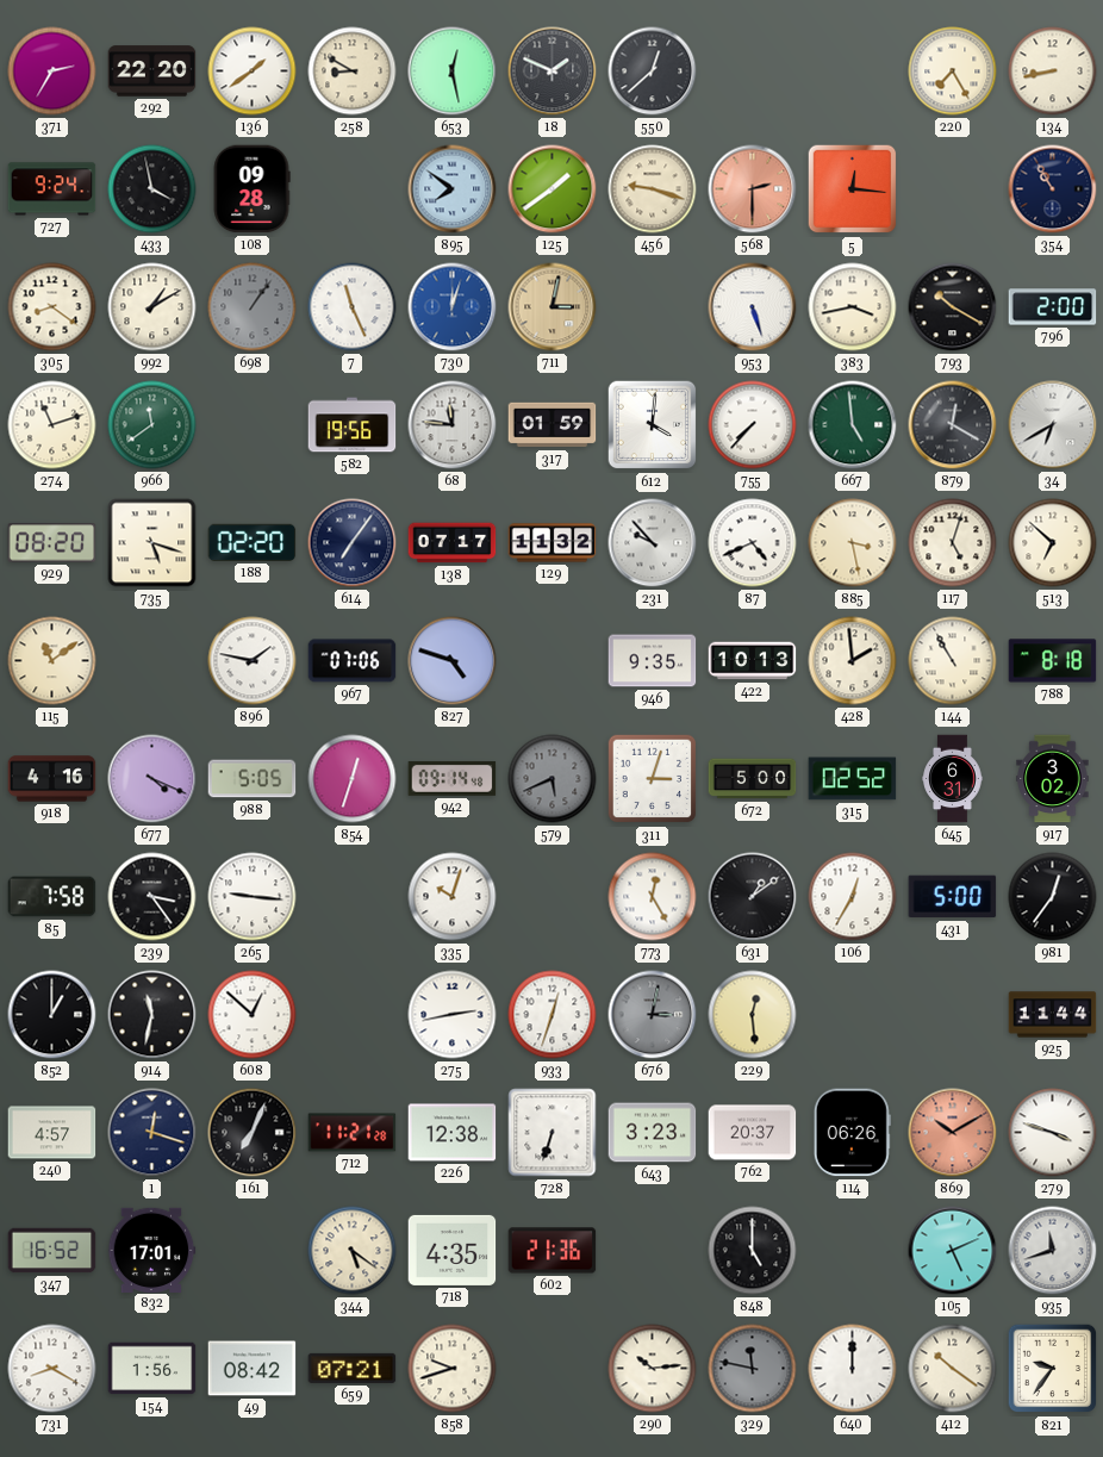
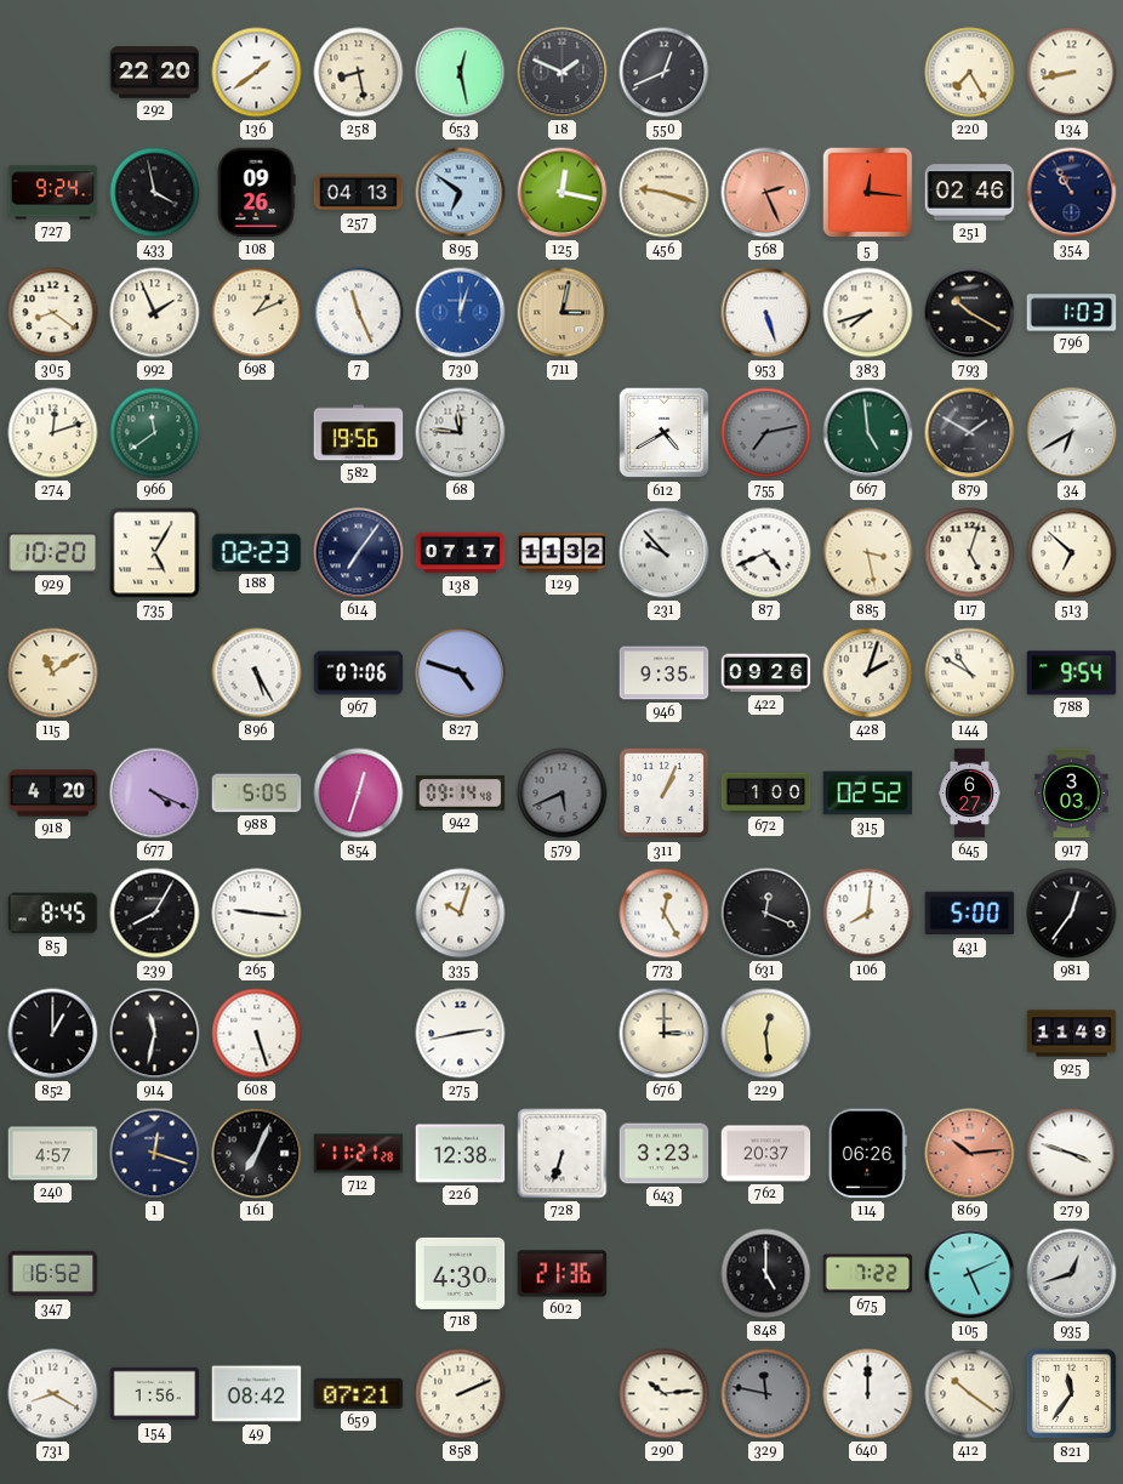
371: 2:35 -> none (52, 71)
258: 8:50 -> 8:28 (359, 73)
550: 12:38 -> 12:41 (665, 73)
108: 09:28 -> 09:26 (256, 193)
257: none -> 04:13 (359, 193)
895: 7:51 -> 6:51 (461, 193)
125: 1:39 -> 12:17 (563, 193)
568: 2:30 -> 2:26 (766, 193)
251: none -> 02:46 (970, 193)
992: 1:10 -> 1:56 (155, 313)
698: 1:06 -> 1:11 (257, 313)
698 dial: grey -> cream (257, 313)
383: 3:43 -> 7:42 (868, 313)
796: 2:00 -> 1:03 (1072, 313)
274: 11:12 -> 12:12 (53, 433)
317: 01:59 -> none (553, 425)
612: 4:01 -> 4:40 (665, 433)
755: 7:37 -> 7:13 (766, 433)
755 dial: white -> grey (766, 433)
879: 12:20 -> 1:50 (970, 433)
929: 08:20 -> 10:20 (53, 553)
735: 5:18 -> 5:05 (155, 553)
188: 02:20 -> 02:23 (257, 552)
896: 1:47 -> 5:25 (257, 673)
422: 10:13 -> 09:26 (766, 673)
428: 1:59 -> 2:03 (868, 673)
144: 10:55 -> 10:50 (970, 673)
788: 8:18 -> 9:54 (1072, 673)
918: 4:16 -> 4:20 (53, 794)
311: 3:03 -> 1:04 (665, 794)
672: 5:00 -> 1:00 (766, 794)
645: 6:31 -> 6:27 (970, 794)
917: 3:02 -> 3:03 (1072, 794)
85: 7:58 -> 8:45 (53, 914)
239: 3:24 -> 8:05 (155, 914)
631: 1:09 -> 12:19 (766, 914)
106: 12:35 -> 8:01 (868, 914)
608: 12:52 -> 5:27 (257, 1034)
933: 12:33 -> none (553, 1015)
676: 3:02 -> 3:00 (665, 1034)
676 dial: grey -> cream (665, 1034)
925: 11:44 -> 11:49 (1072, 1034)
869: 10:10 -> 10:14 (970, 1154)
832: 17:01 -> none (151, 1250)
344: 5:21 -> none (353, 1251)
718: 4:35 -> 4:30 (461, 1273)
675: none -> 7:22 (868, 1274)
935: 11:42 -> 12:42 (1072, 1274)
858: 9:42 -> 2:11 (461, 1394)
821: 9:36 -> 11:36 (1072, 1394)
